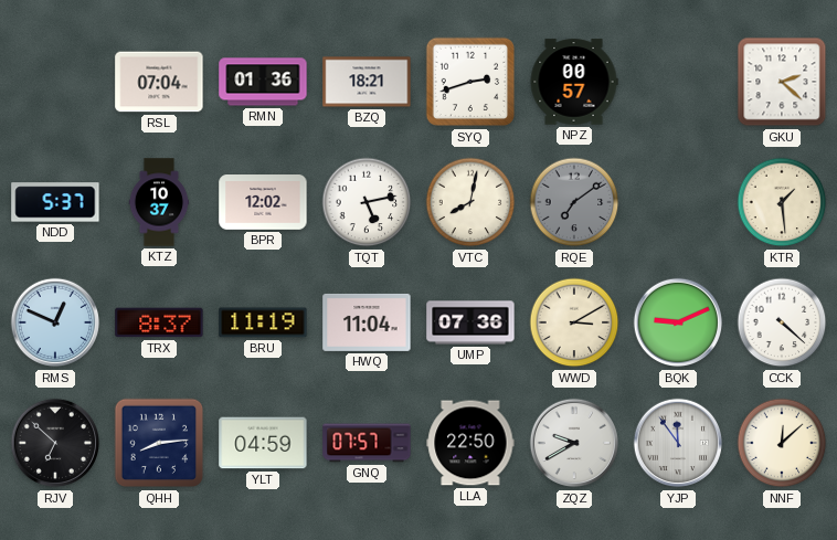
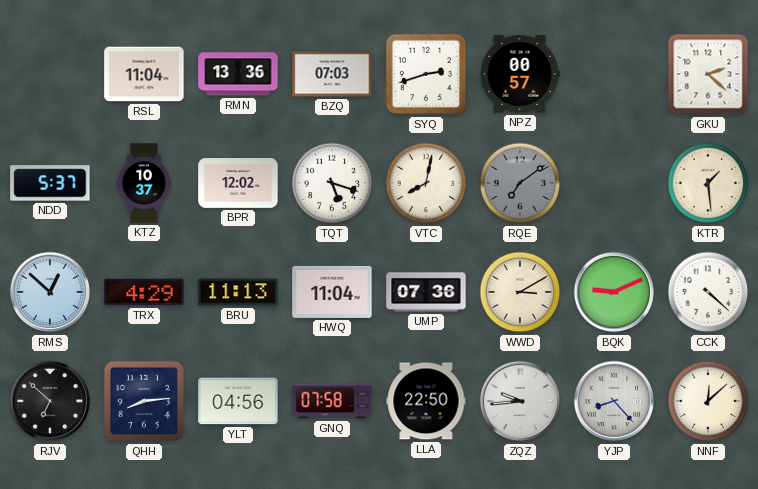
RSL: 07:04 -> 11:04 (144, 74)
RMN: 01:36 -> 13:36 (238, 74)
BZQ: 18:21 -> 07:03 (332, 74)
TQT: 5:13 -> 5:18 (332, 183)
RMS: 12:49 -> 12:52 (50, 292)
TRX: 8:37 -> 4:29 (144, 292)
BRU: 11:19 -> 11:13 (238, 292)
YLT: 04:59 -> 04:56 (238, 401)
GNQ: 07:57 -> 07:58 (332, 401)
ZQZ: 9:40 -> 9:44 (520, 401)
YJP: 11:54 -> 8:23 (614, 401)
